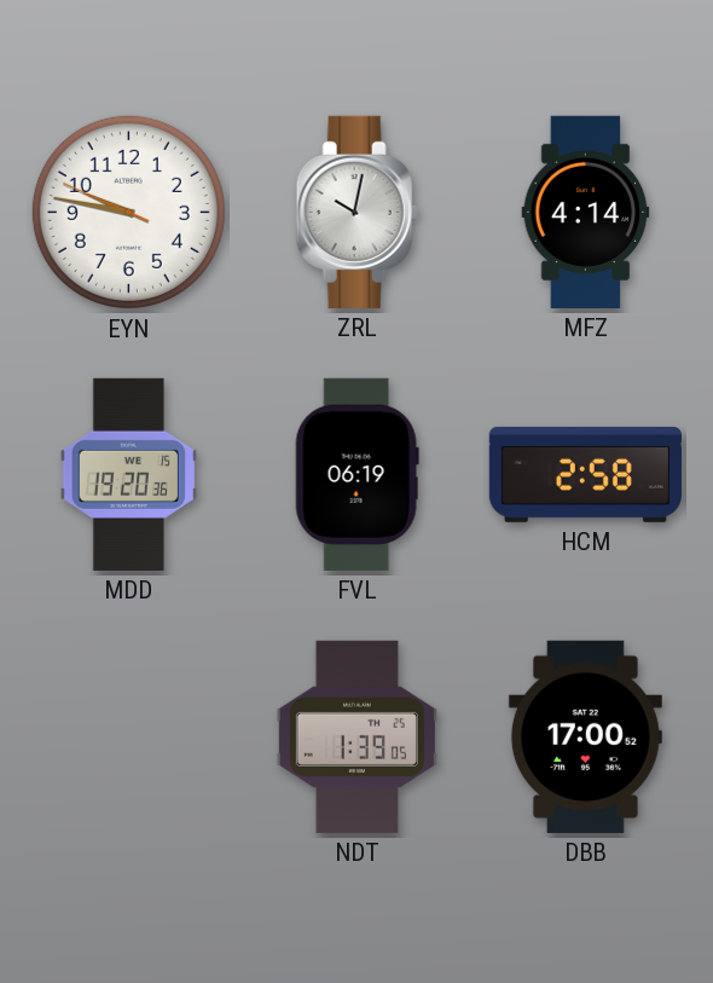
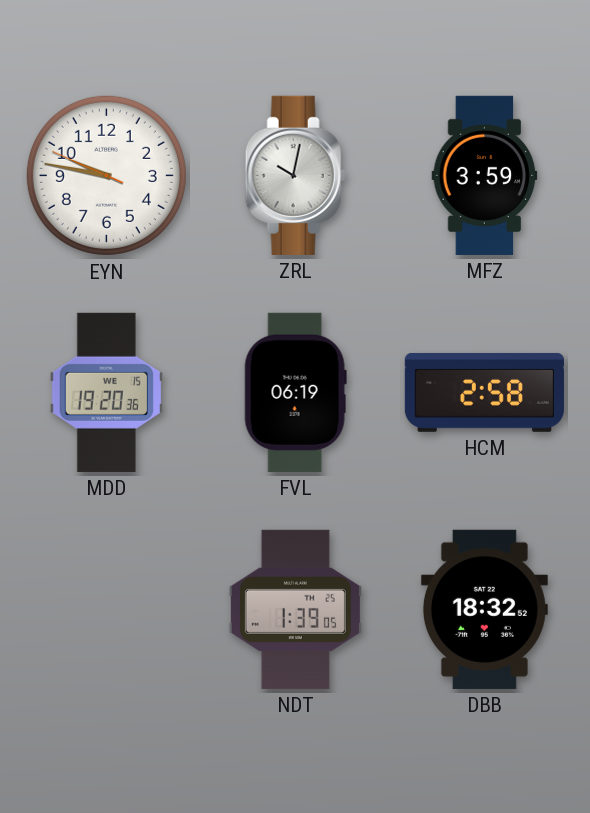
MFZ: 4:14 -> 3:59 (485, 175)
DBB: 17:00 -> 18:32 (484, 609)
